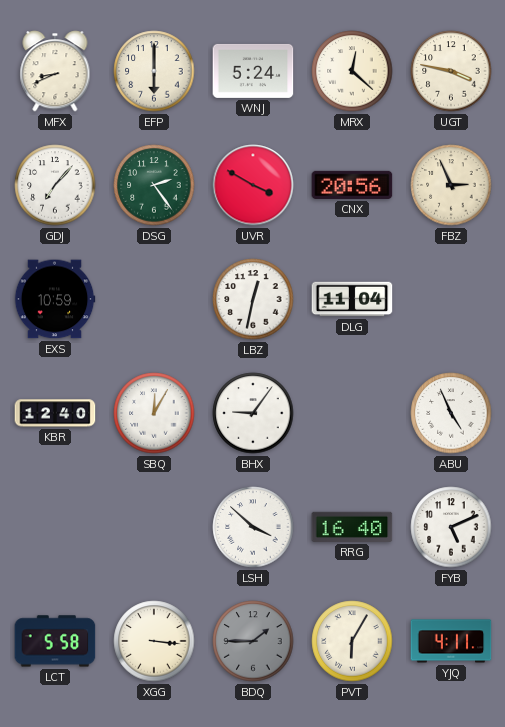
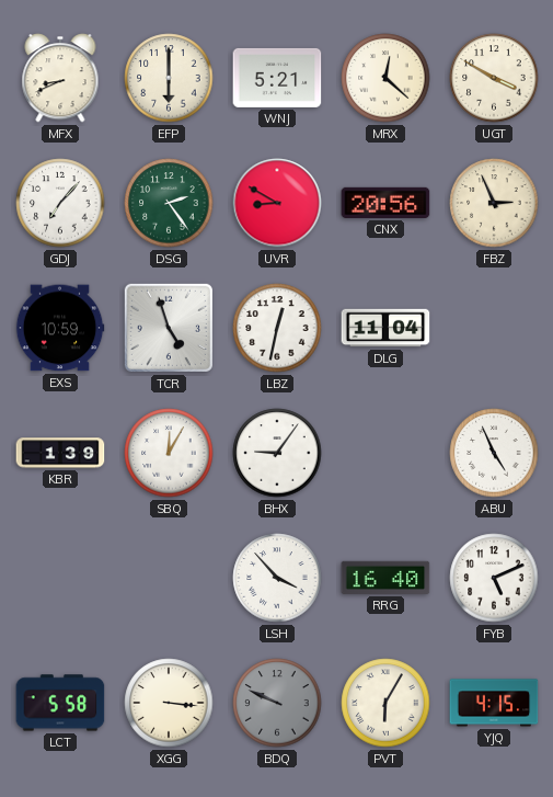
WNJ: 5:24 -> 5:21 (277, 78)
UGT: 3:47 -> 3:50 (494, 78)
UVR: 3:50 -> 8:50 (277, 203)
TCR: none -> 4:57 (169, 328)
KBR: 12:40 -> 1:39 (60, 453)
LSH: 3:52 -> 3:53 (277, 578)
BDQ: 1:45 -> 9:49 (277, 703)
YJQ: 4:11 -> 4:15 (494, 703)
